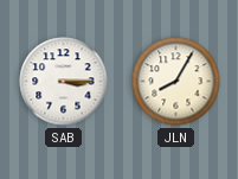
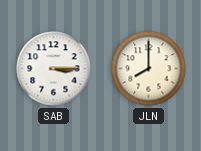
JLN: 8:05 -> 8:00 (149, 69)
